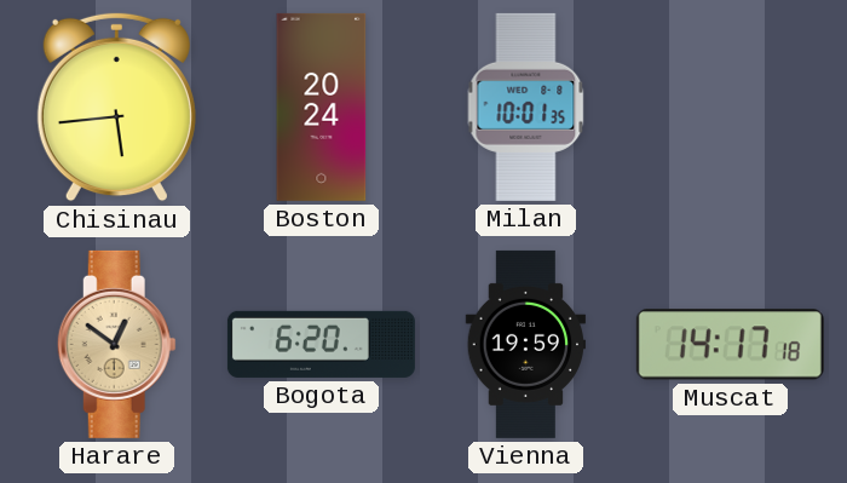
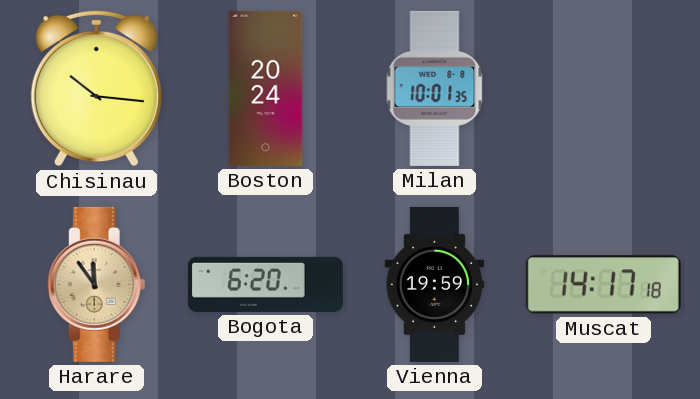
Chisinau: 5:44 -> 10:16 (96, 89)
Harare: 12:51 -> 11:54 (96, 284)
